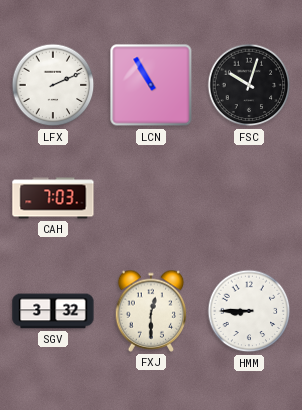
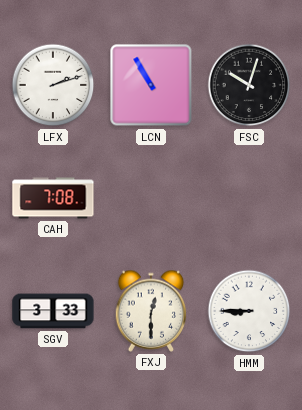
LFX: 2:11 -> 2:12 (53, 85)
CAH: 7:03 -> 7:08 (53, 198)
SGV: 3:32 -> 3:33 (53, 311)
